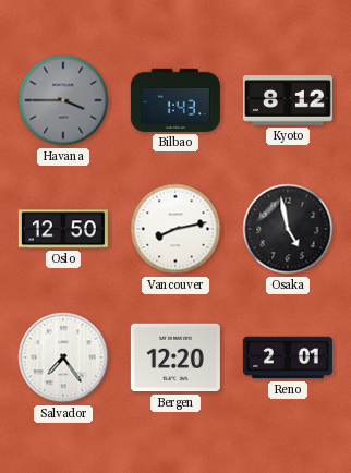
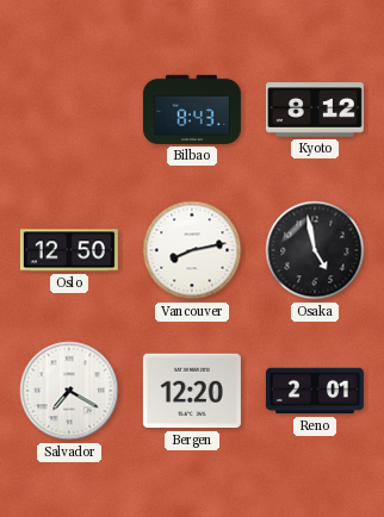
Havana: 3:45 -> none (63, 100)
Bilbao: 1:43 -> 8:43 (192, 110)
Salvador: 7:24 -> 7:20 (69, 391)
